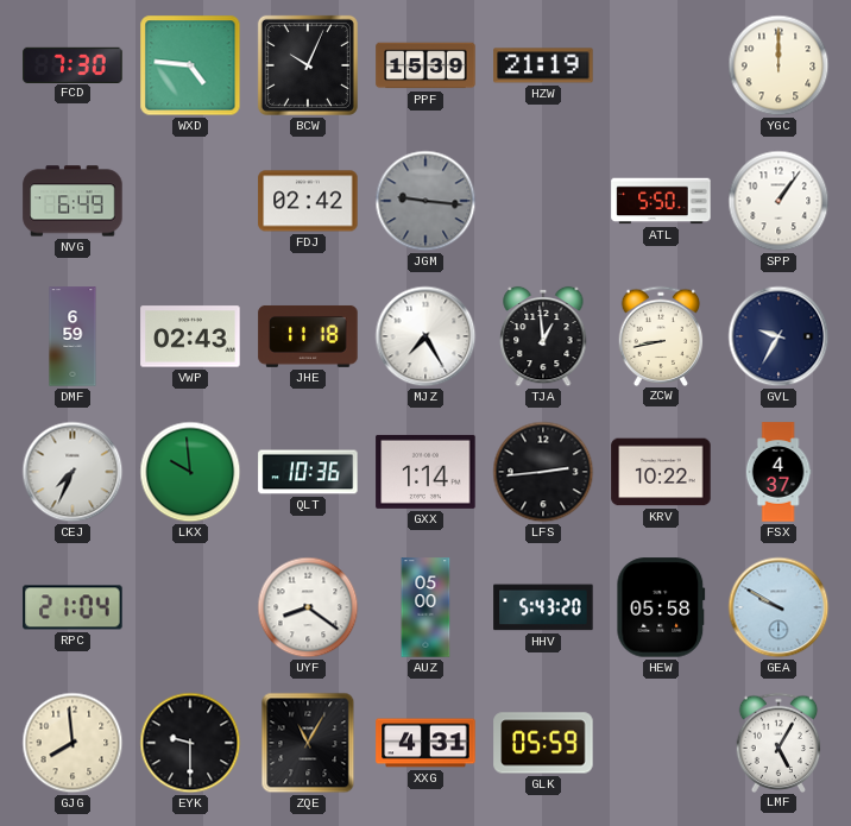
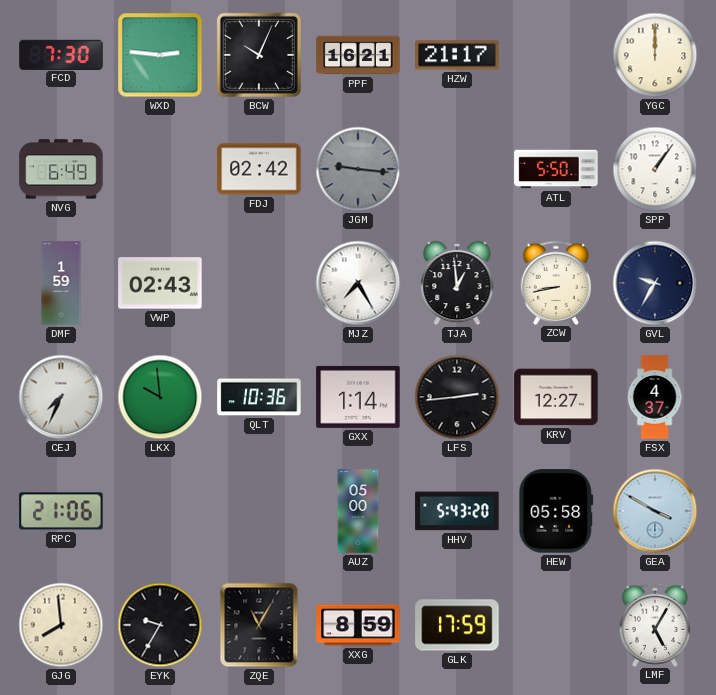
WXD: 4:46 -> 2:46 (160, 55)
PPF: 15:39 -> 16:21 (358, 55)
HZW: 21:19 -> 21:17 (457, 55)
DMF: 6:59 -> 1:59 (61, 283)
JHE: 11:18 -> none (308, 336)
KRV: 10:22 -> 12:27 (556, 397)
RPC: 21:04 -> 21:06 (61, 511)
UYF: 8:21 -> none (308, 607)
GEA: 9:50 -> 3:50 (655, 511)
EYK: 9:30 -> 9:35 (160, 625)
XXG: 4:31 -> 8:59 (358, 625)
GLK: 05:59 -> 17:59 (457, 625)
